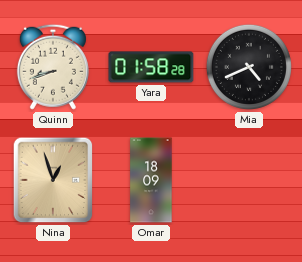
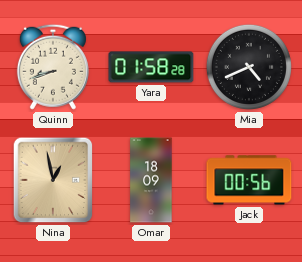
Nina: 12:57 -> 12:58 (53, 180)
Jack: none -> 00:56 (249, 180)
